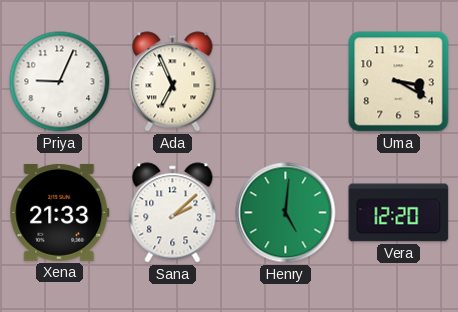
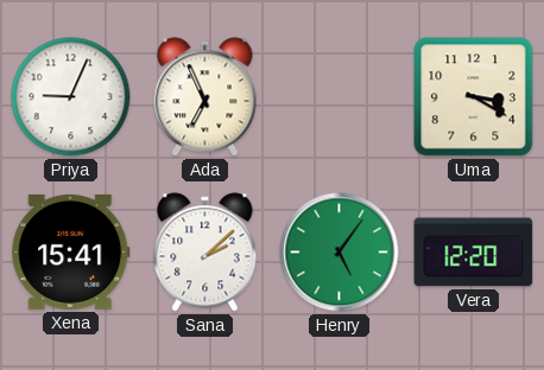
Xena: 21:33 -> 15:41 (71, 251)
Henry: 5:01 -> 5:06 (340, 253)
